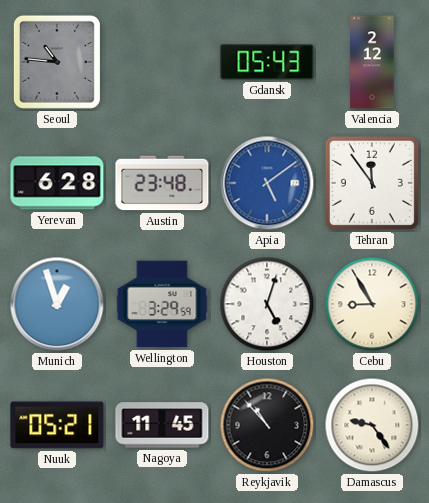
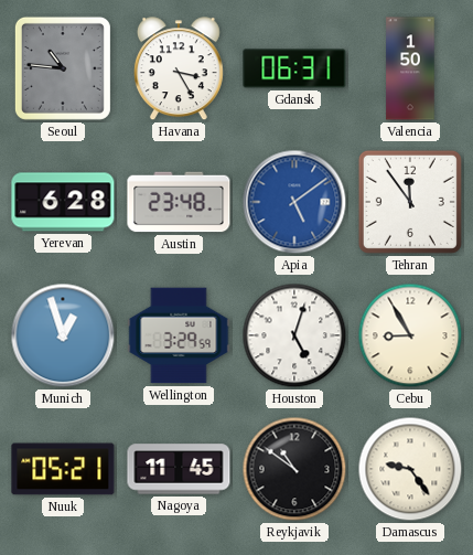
Havana: none -> 3:25 (179, 70)
Gdansk: 05:43 -> 06:31 (294, 68)
Valencia: 2:12 -> 1:50 (410, 68)
Reykjavik: 10:53 -> 10:51 (294, 469)
